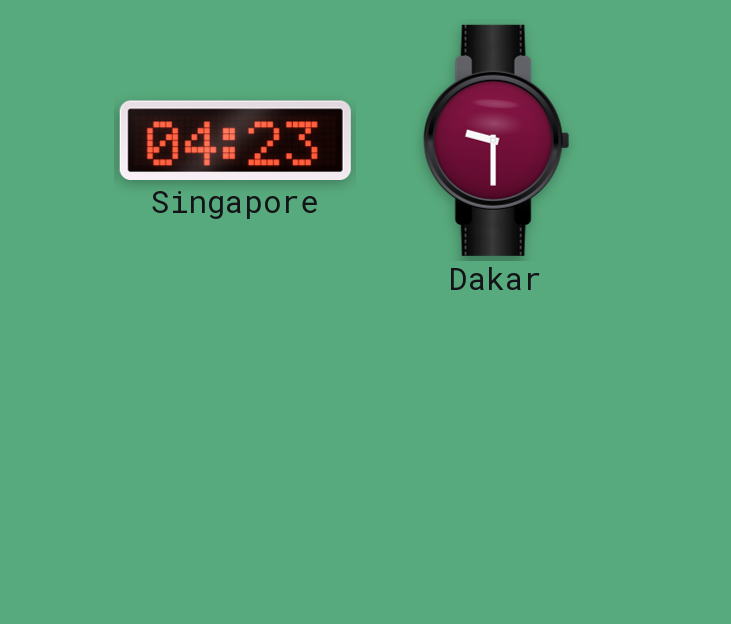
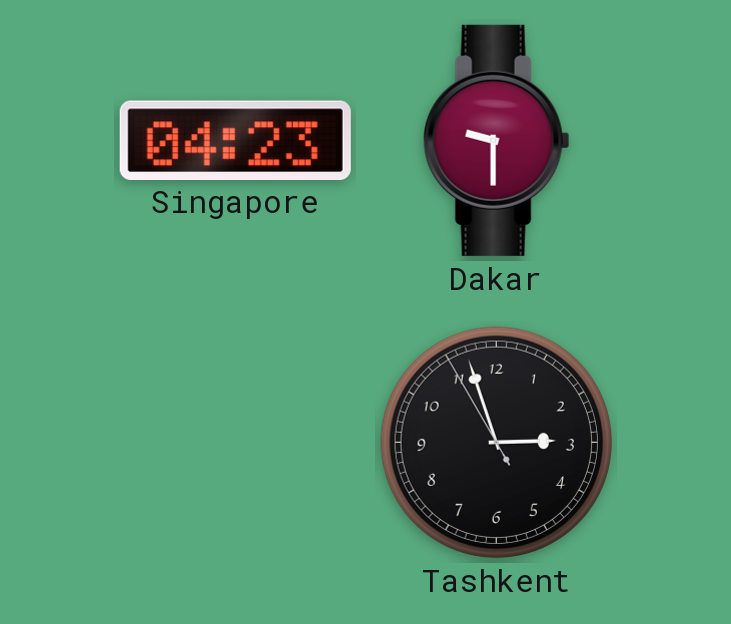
Tashkent: none -> 2:56 (496, 442)
